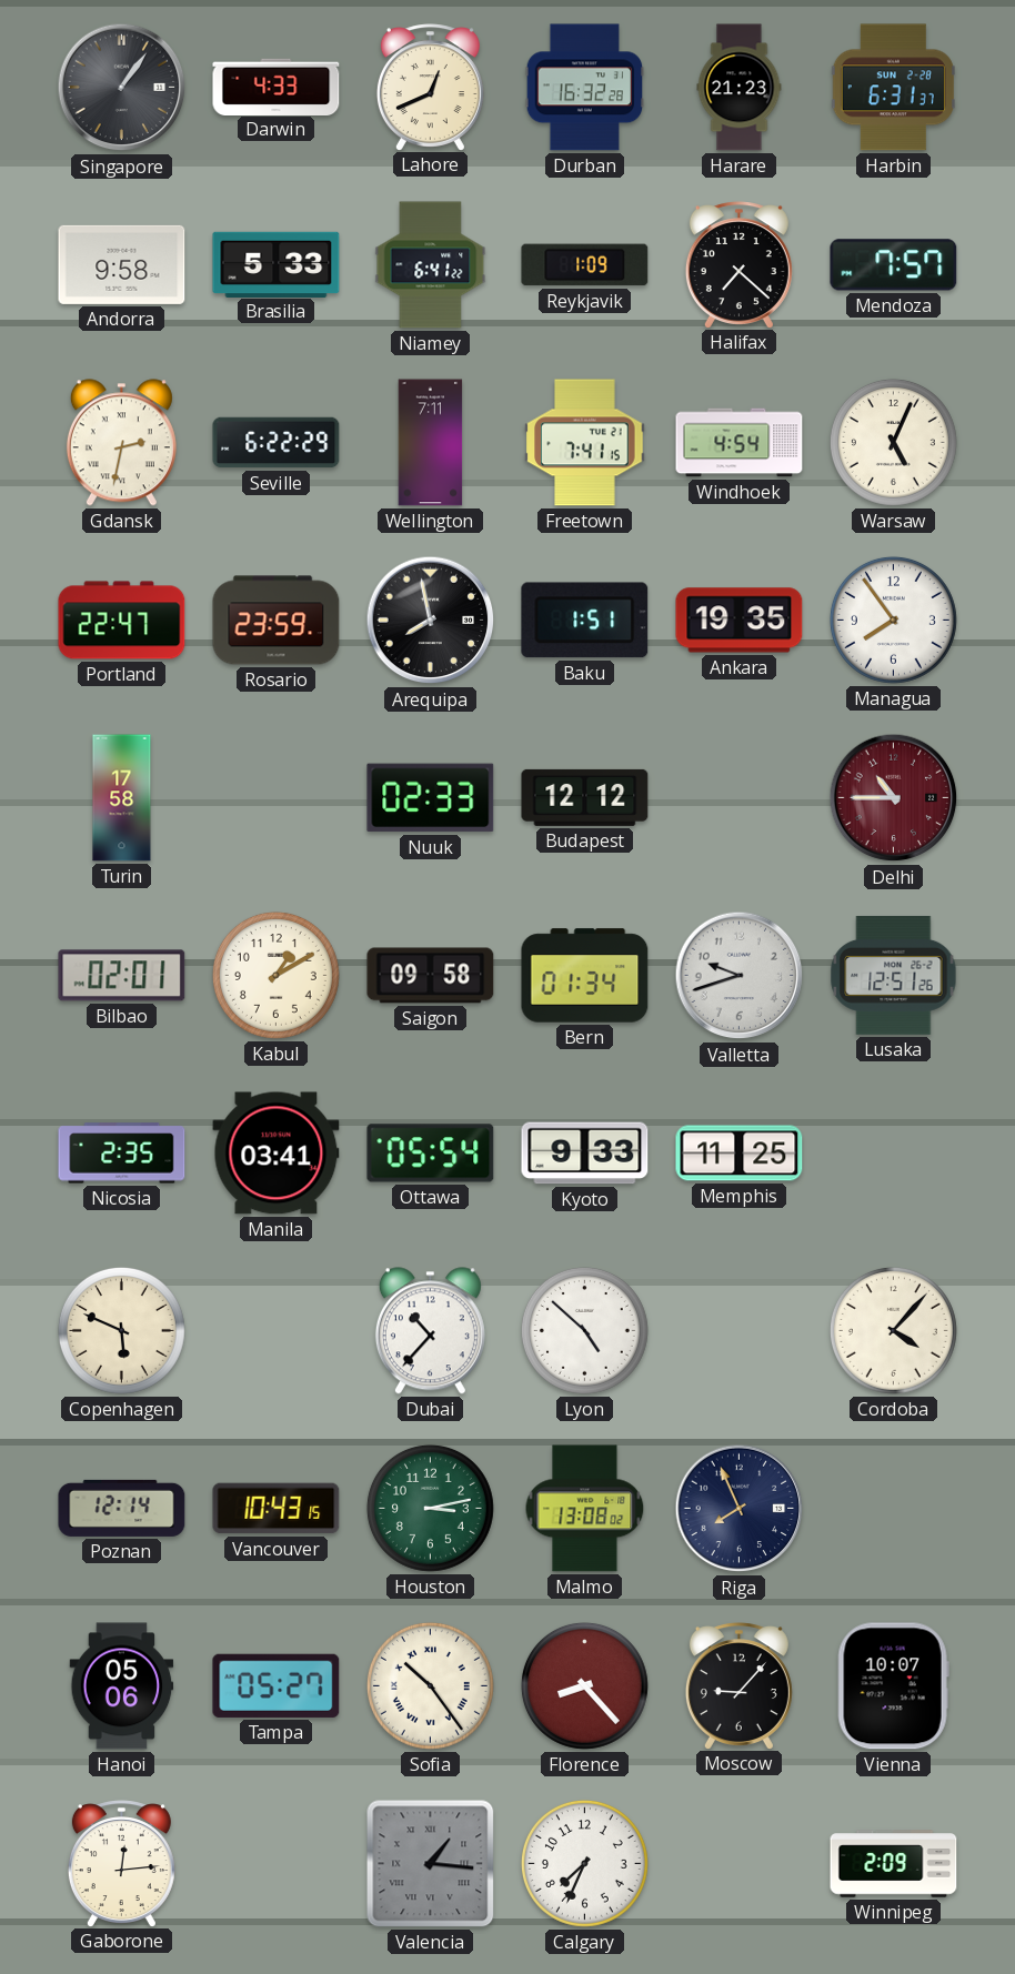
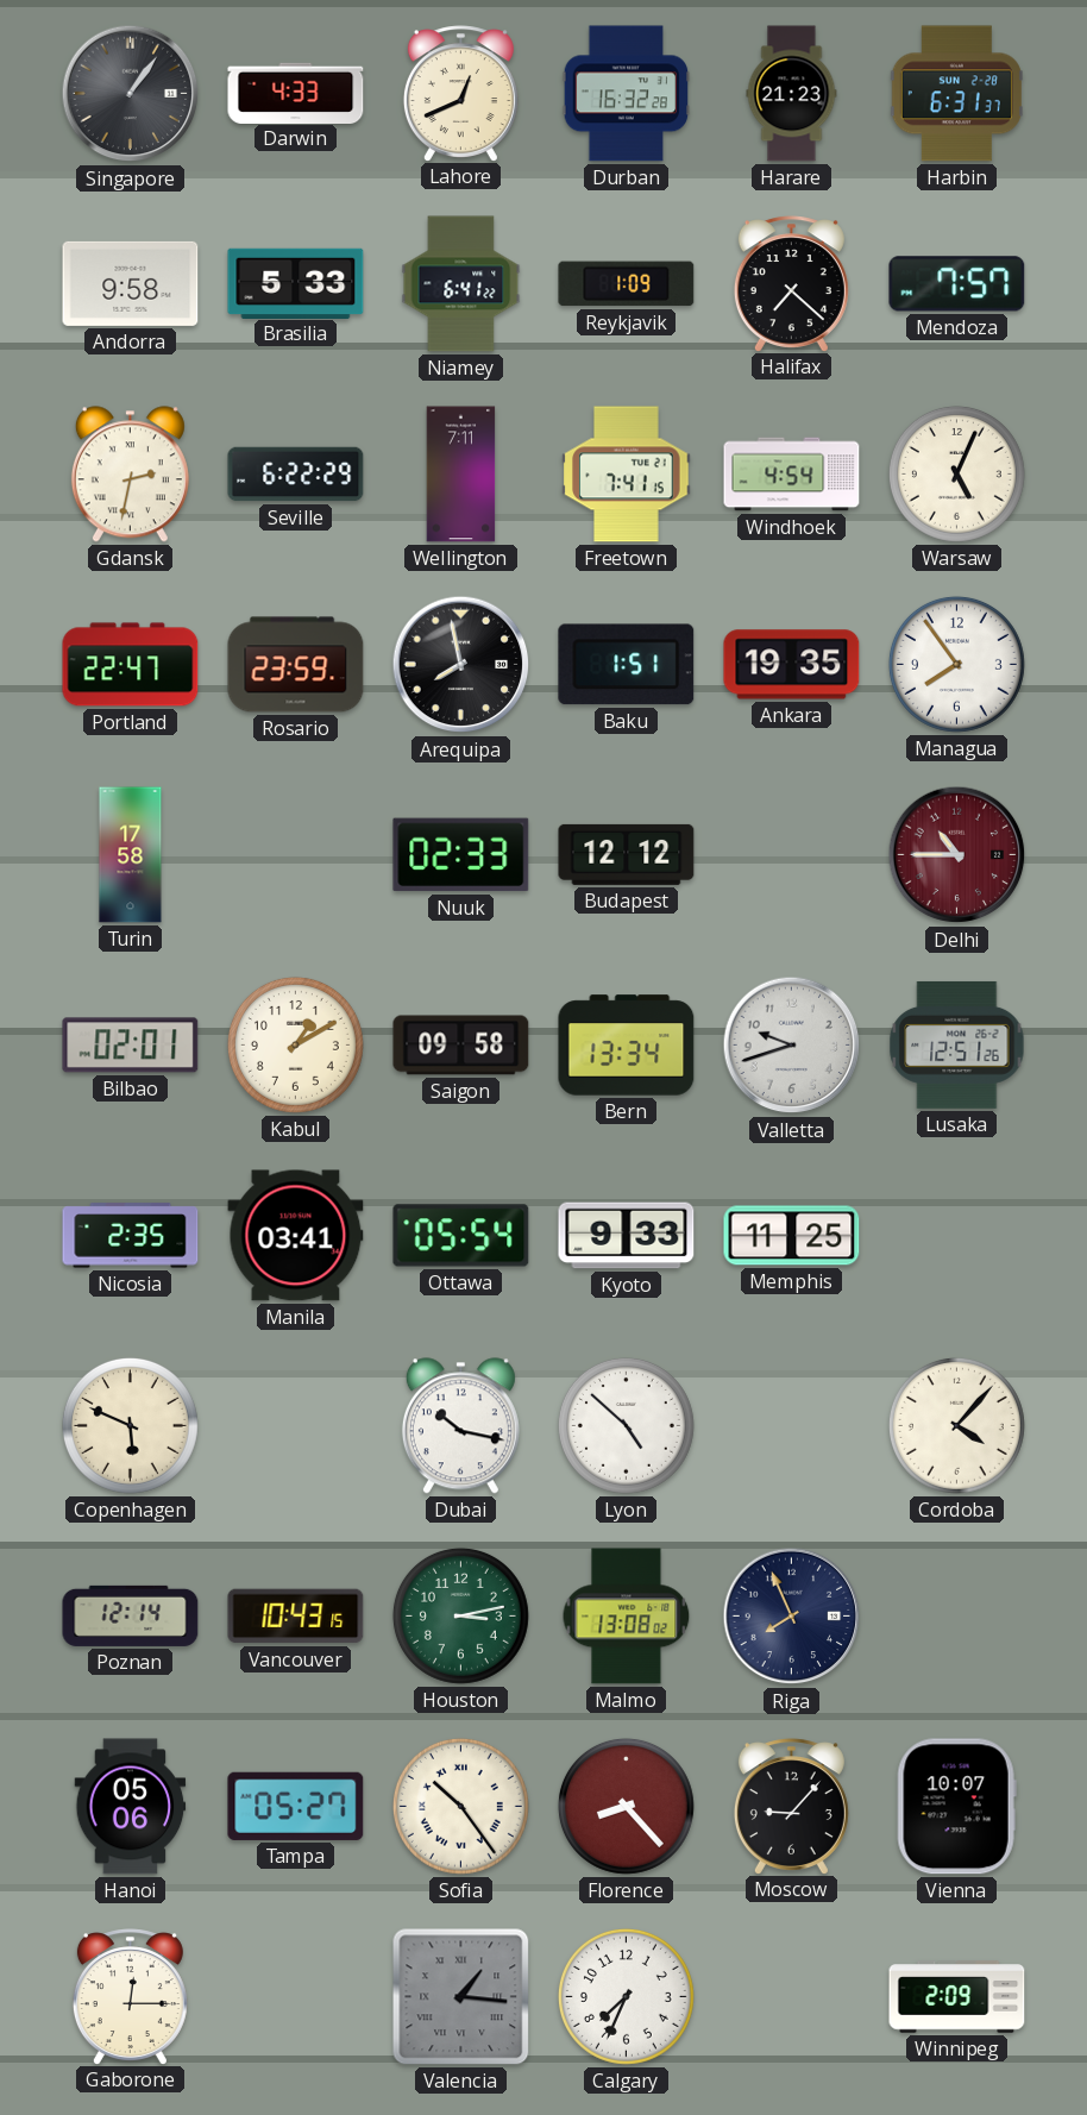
Bern: 01:34 -> 13:34 (627, 1046)
Dubai: 10:37 -> 10:17 (460, 1426)
Gaborone: 12:14 -> 12:15 (130, 1996)
